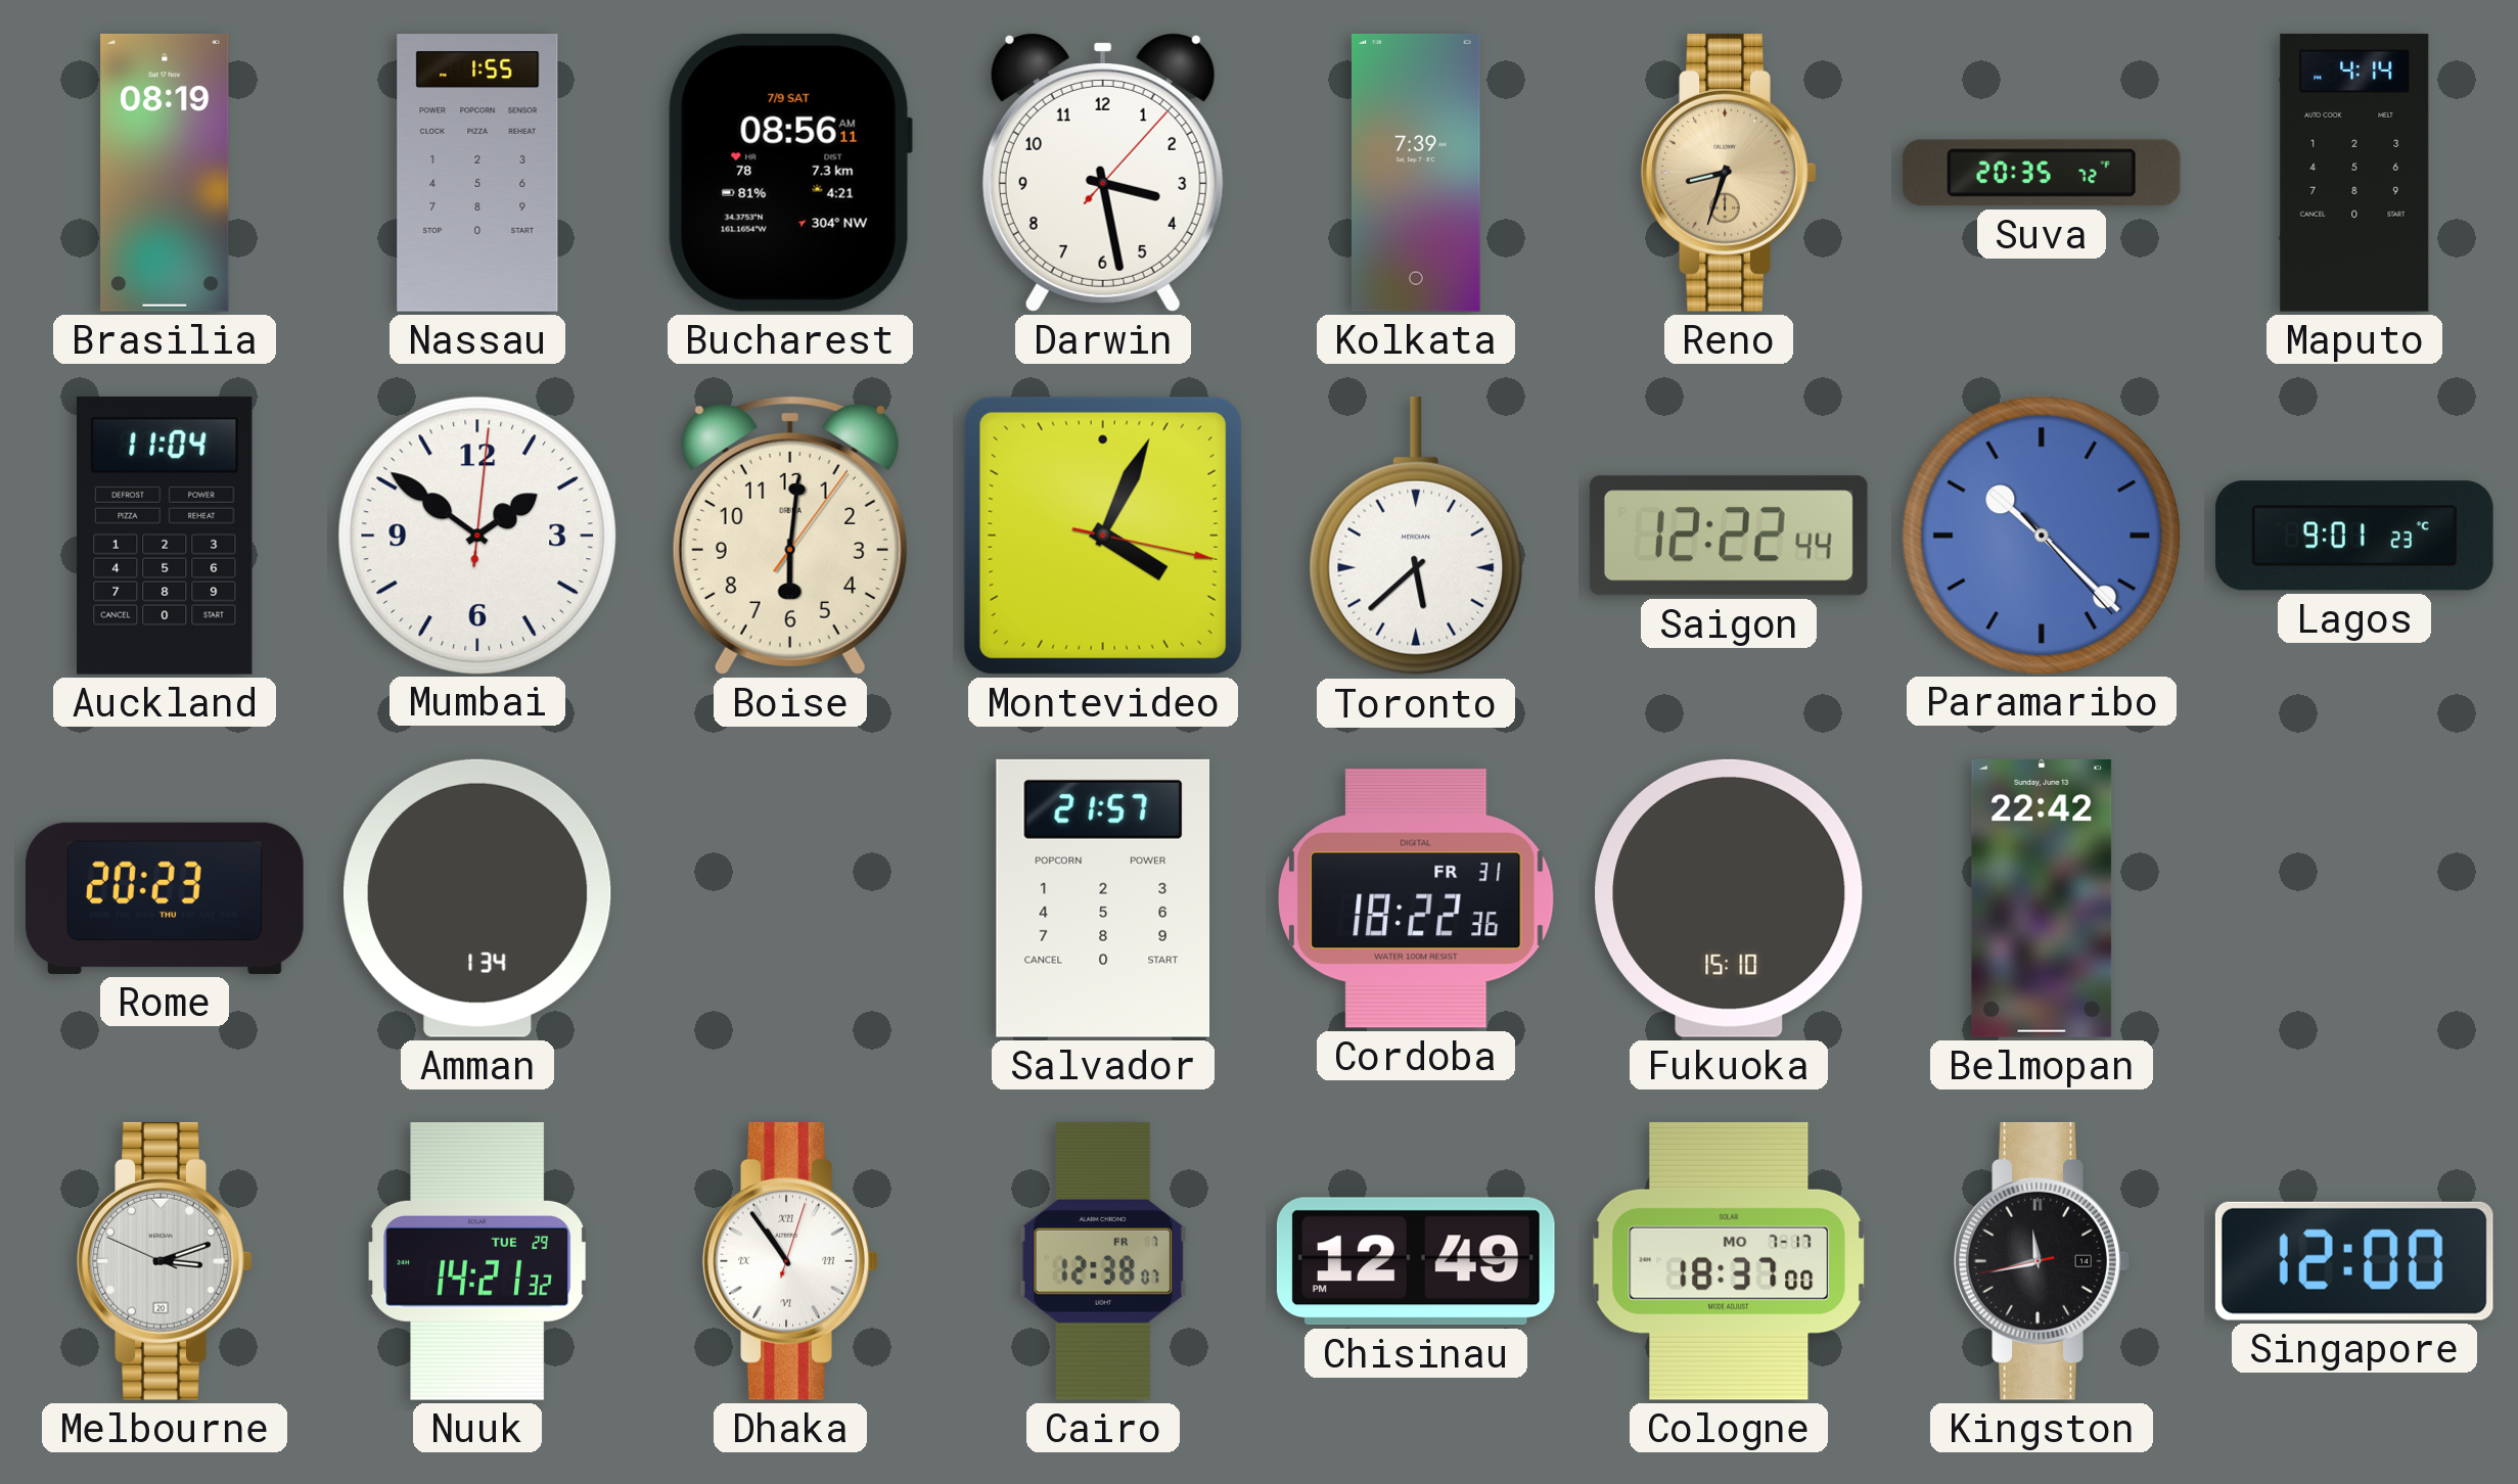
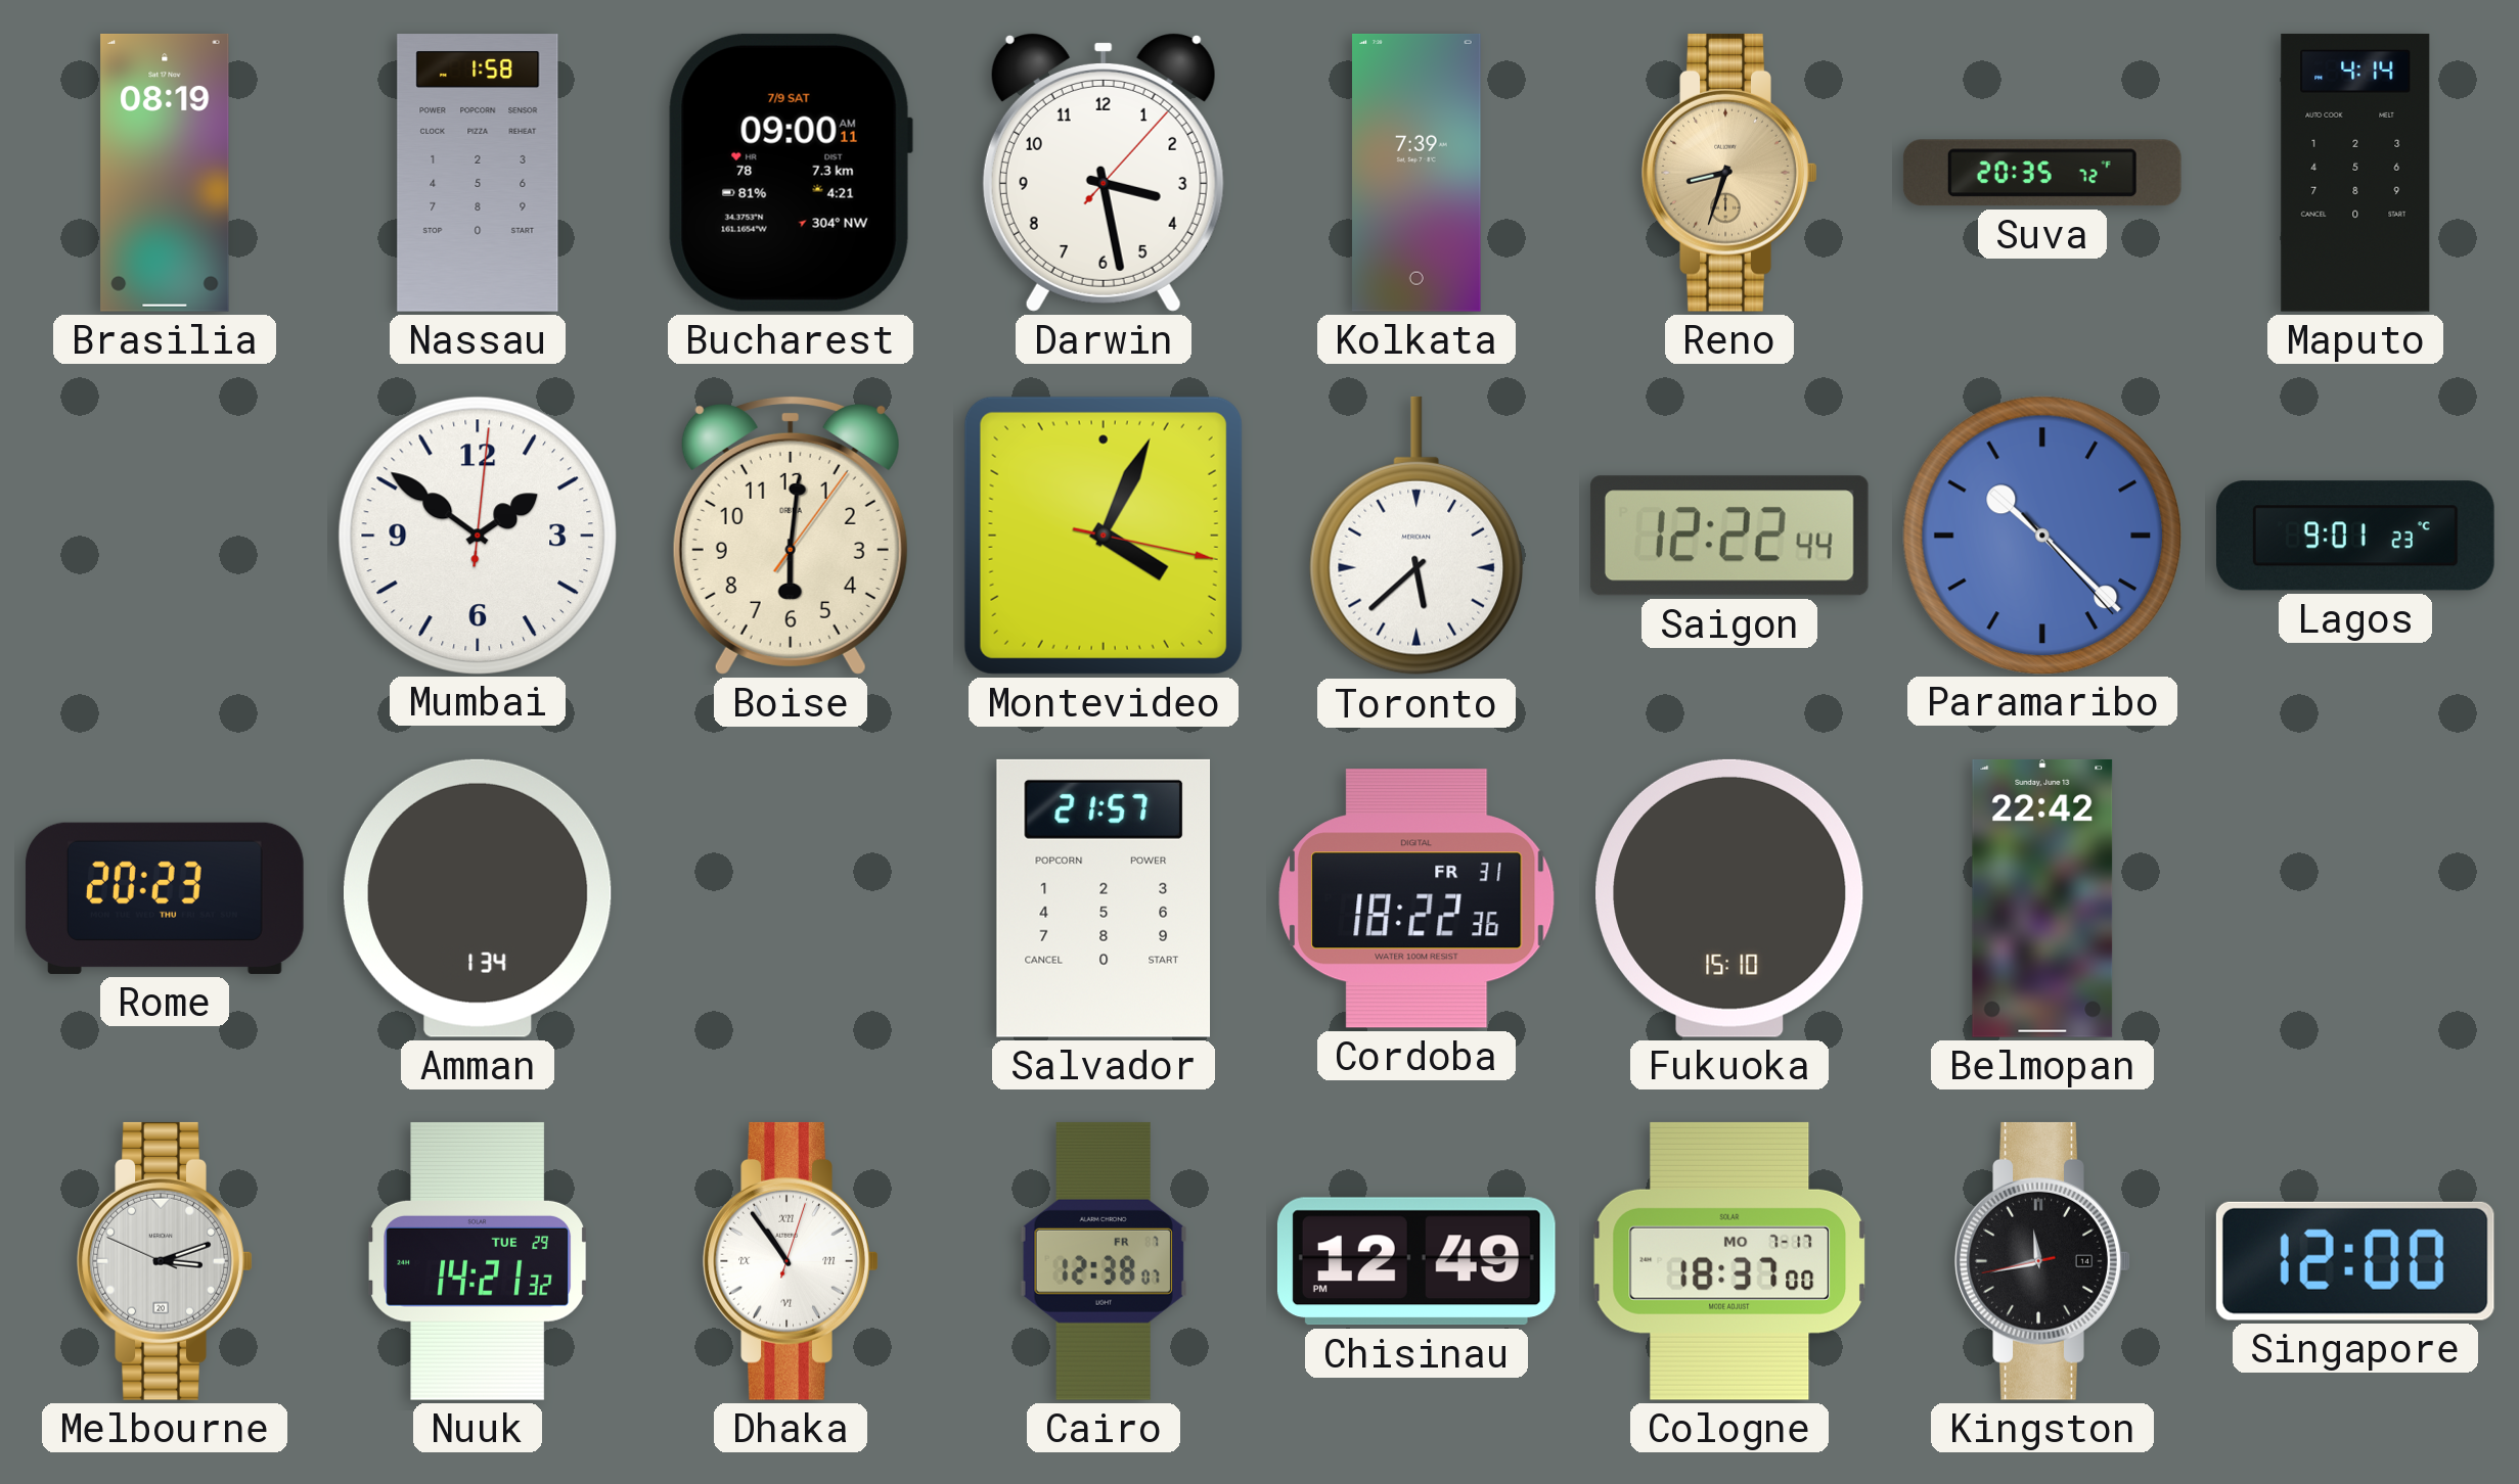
Nassau: 1:55 -> 1:58 (478, 173)
Bucharest: 08:56 -> 09:00 (791, 173)
Auckland: 11:04 -> none (165, 536)
